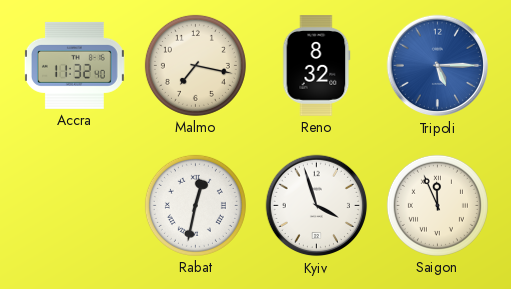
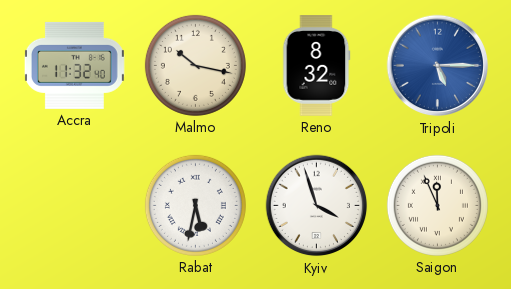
Malmo: 7:17 -> 10:17 (195, 65)
Rabat: 12:32 -> 5:32 (195, 205)
